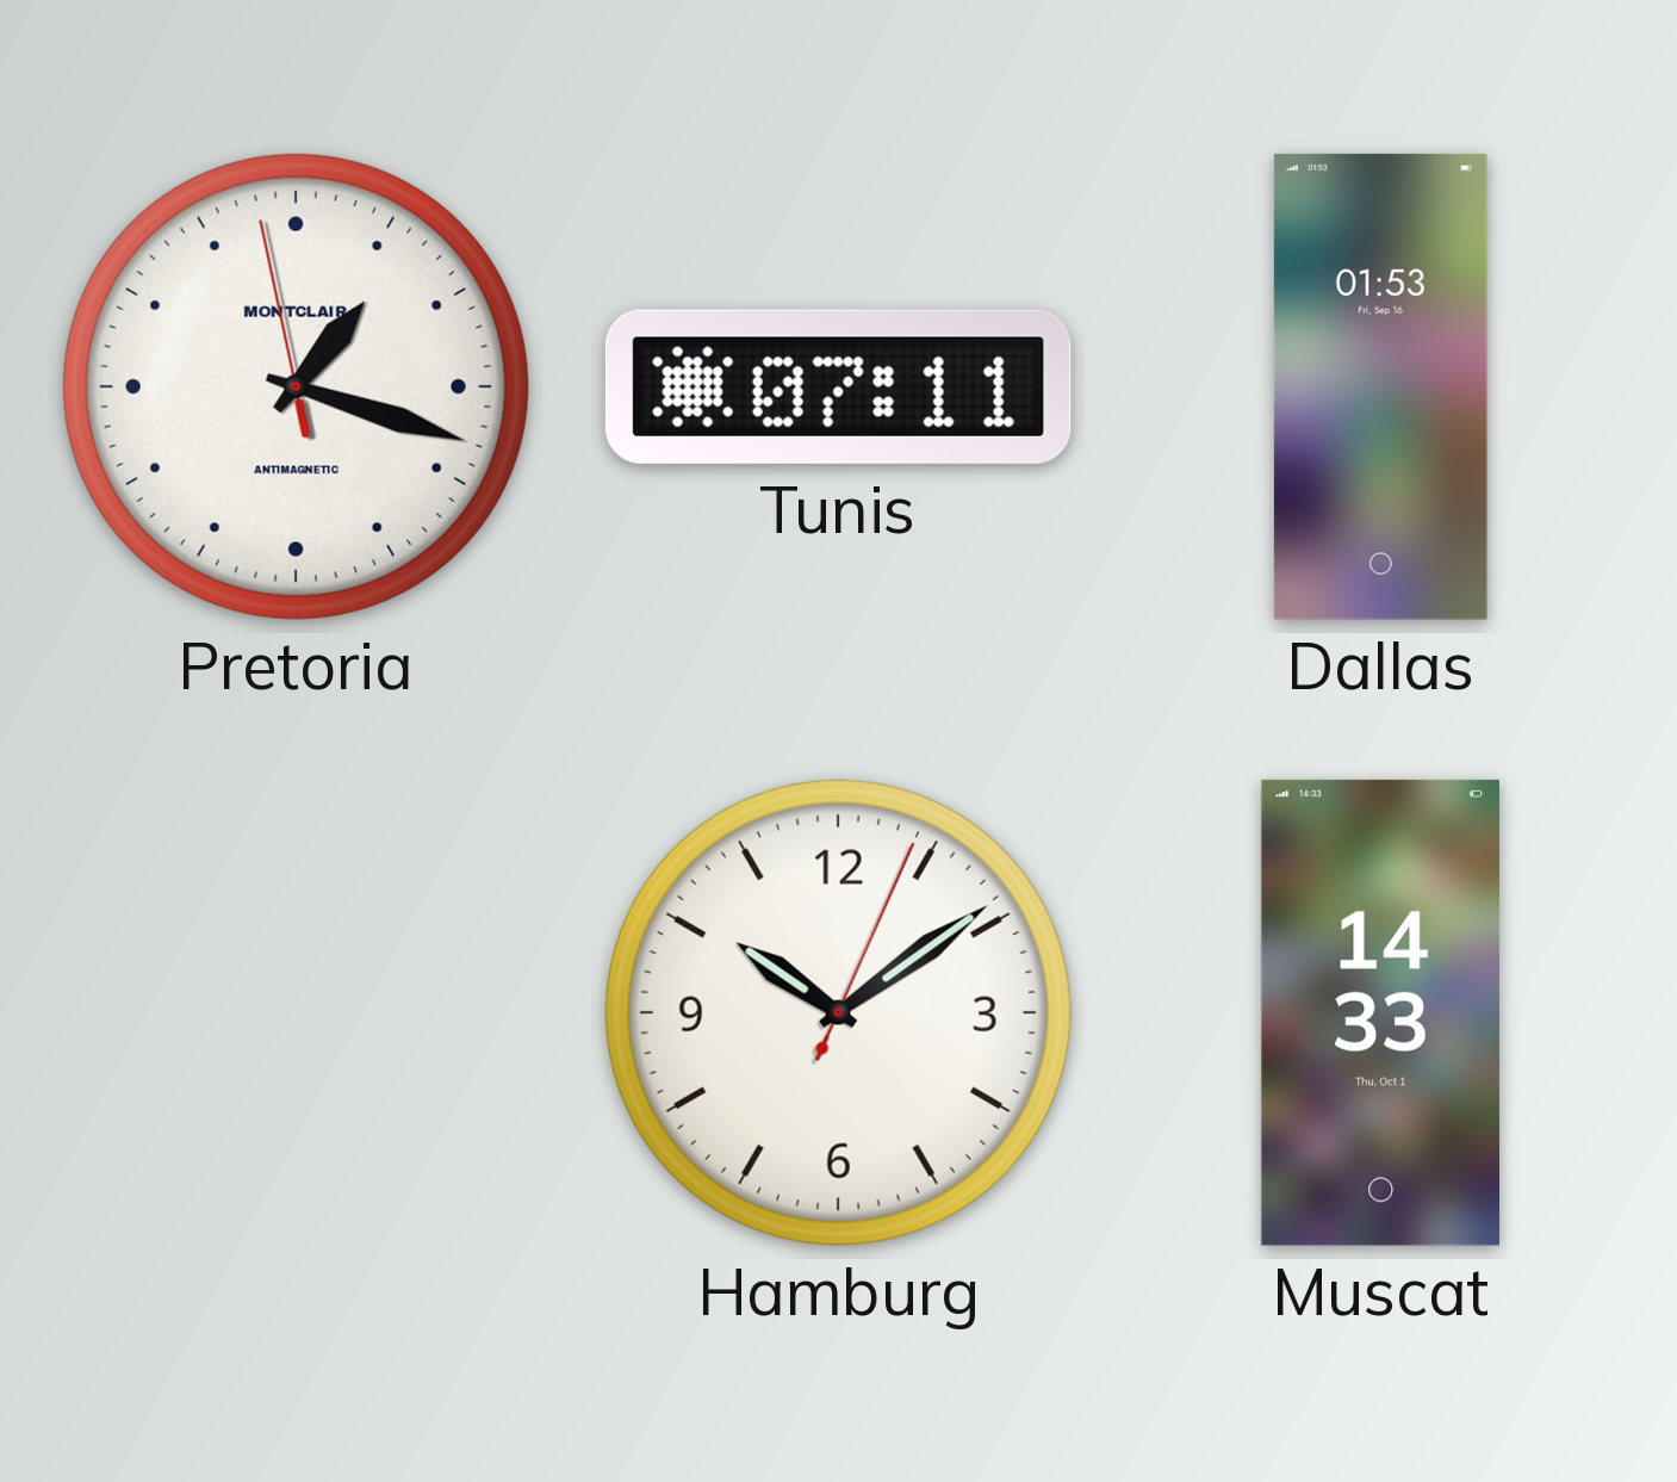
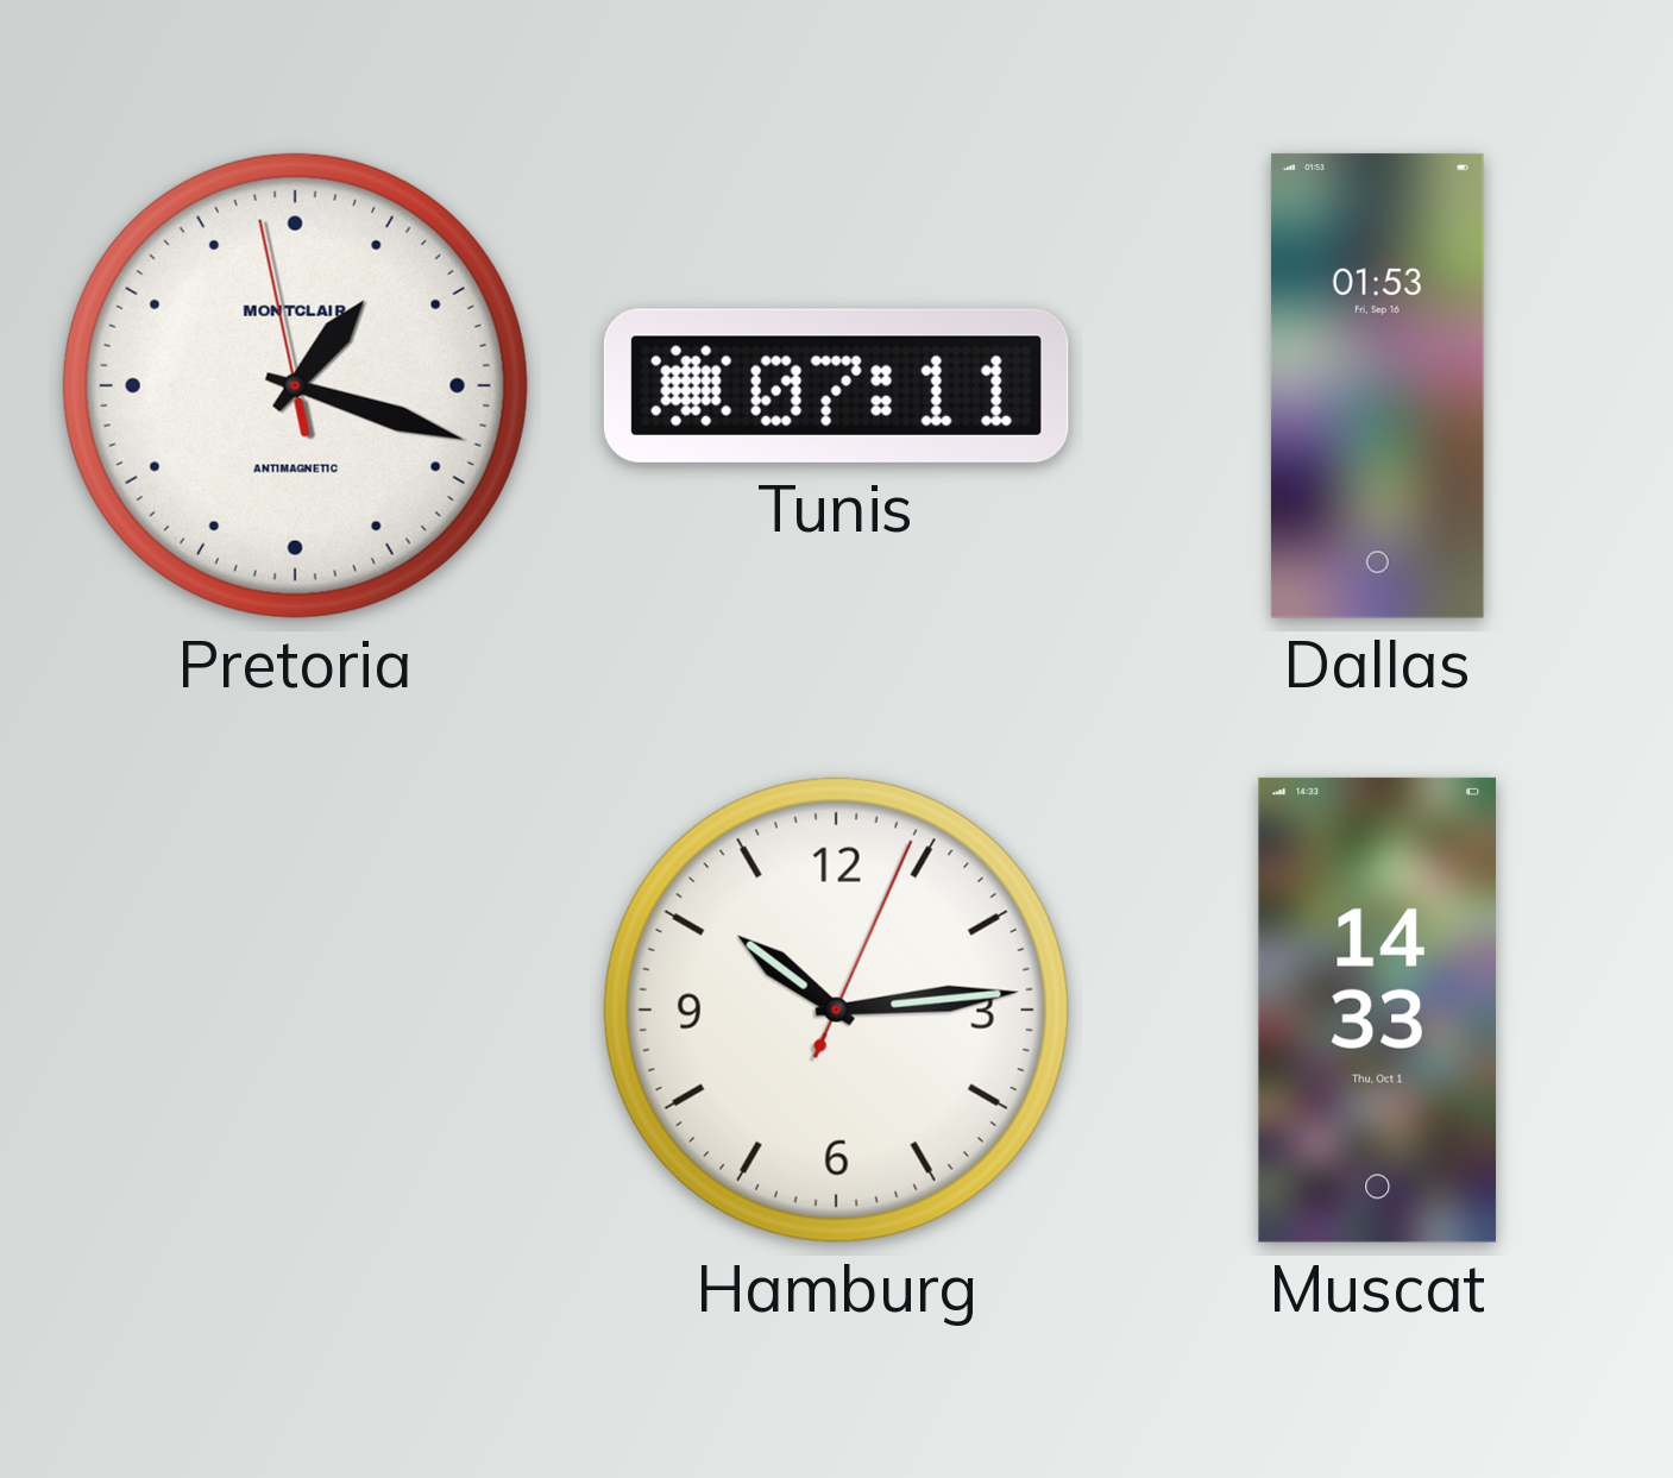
Hamburg: 10:09 -> 10:14 (836, 1010)
